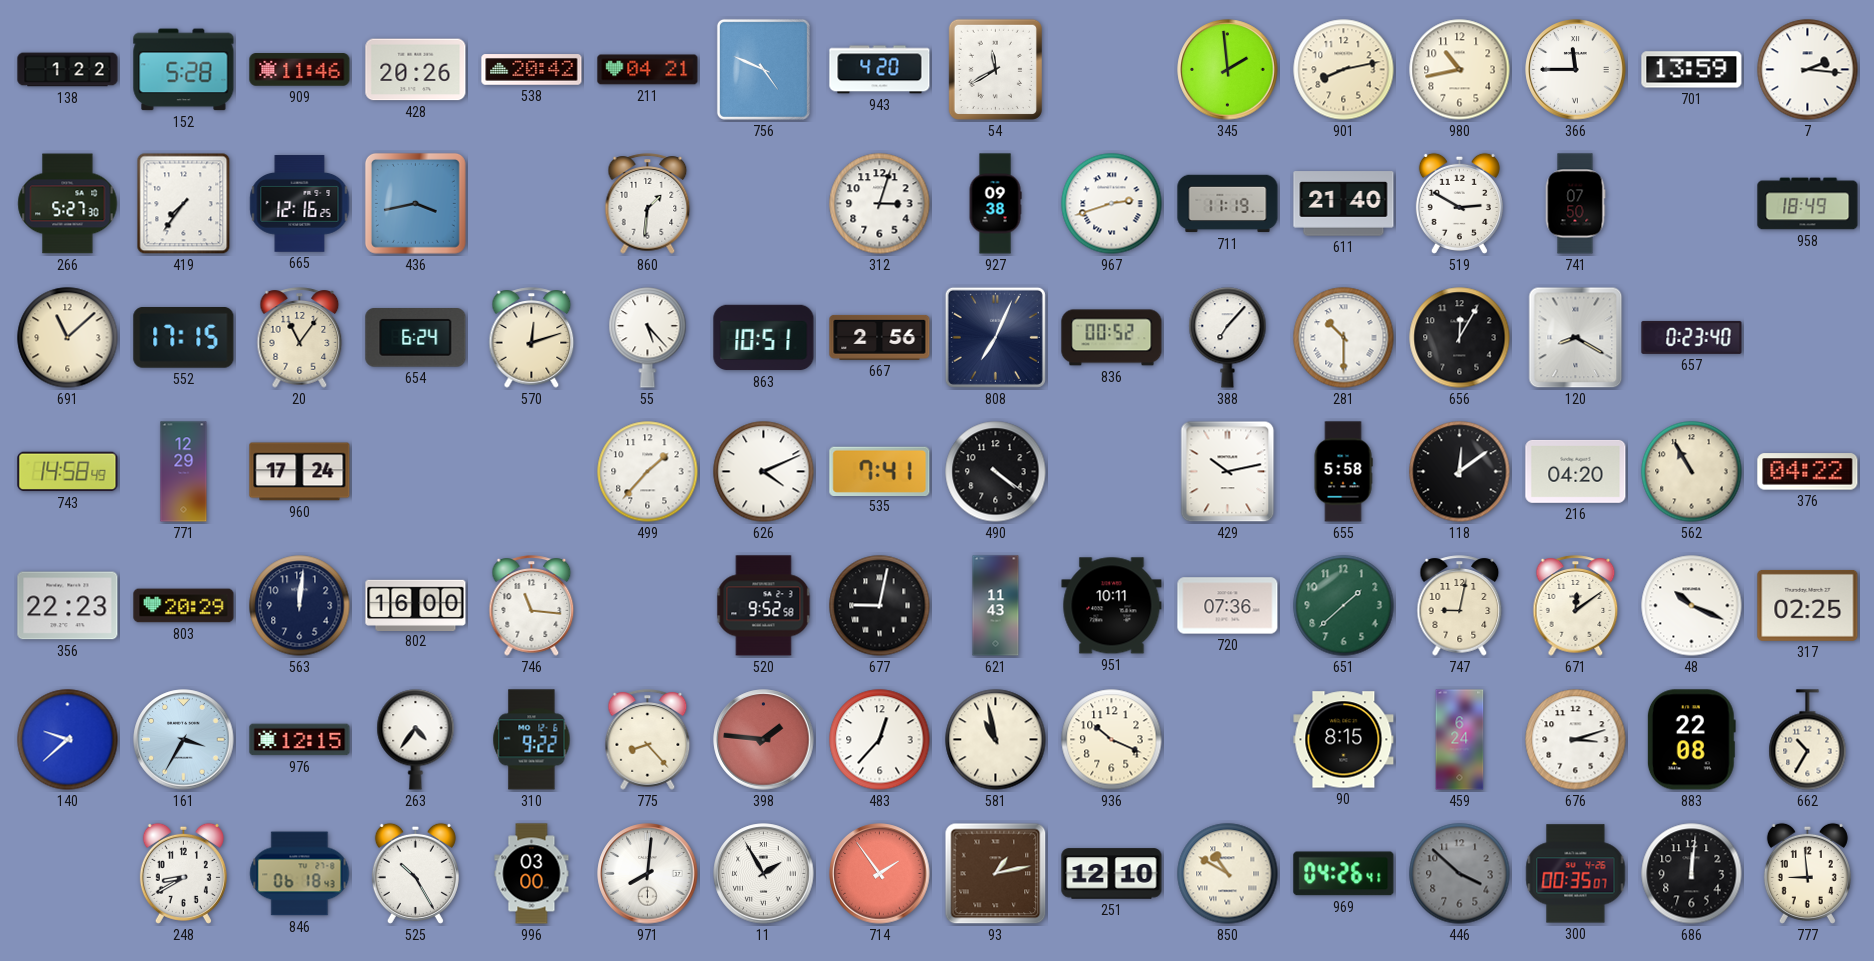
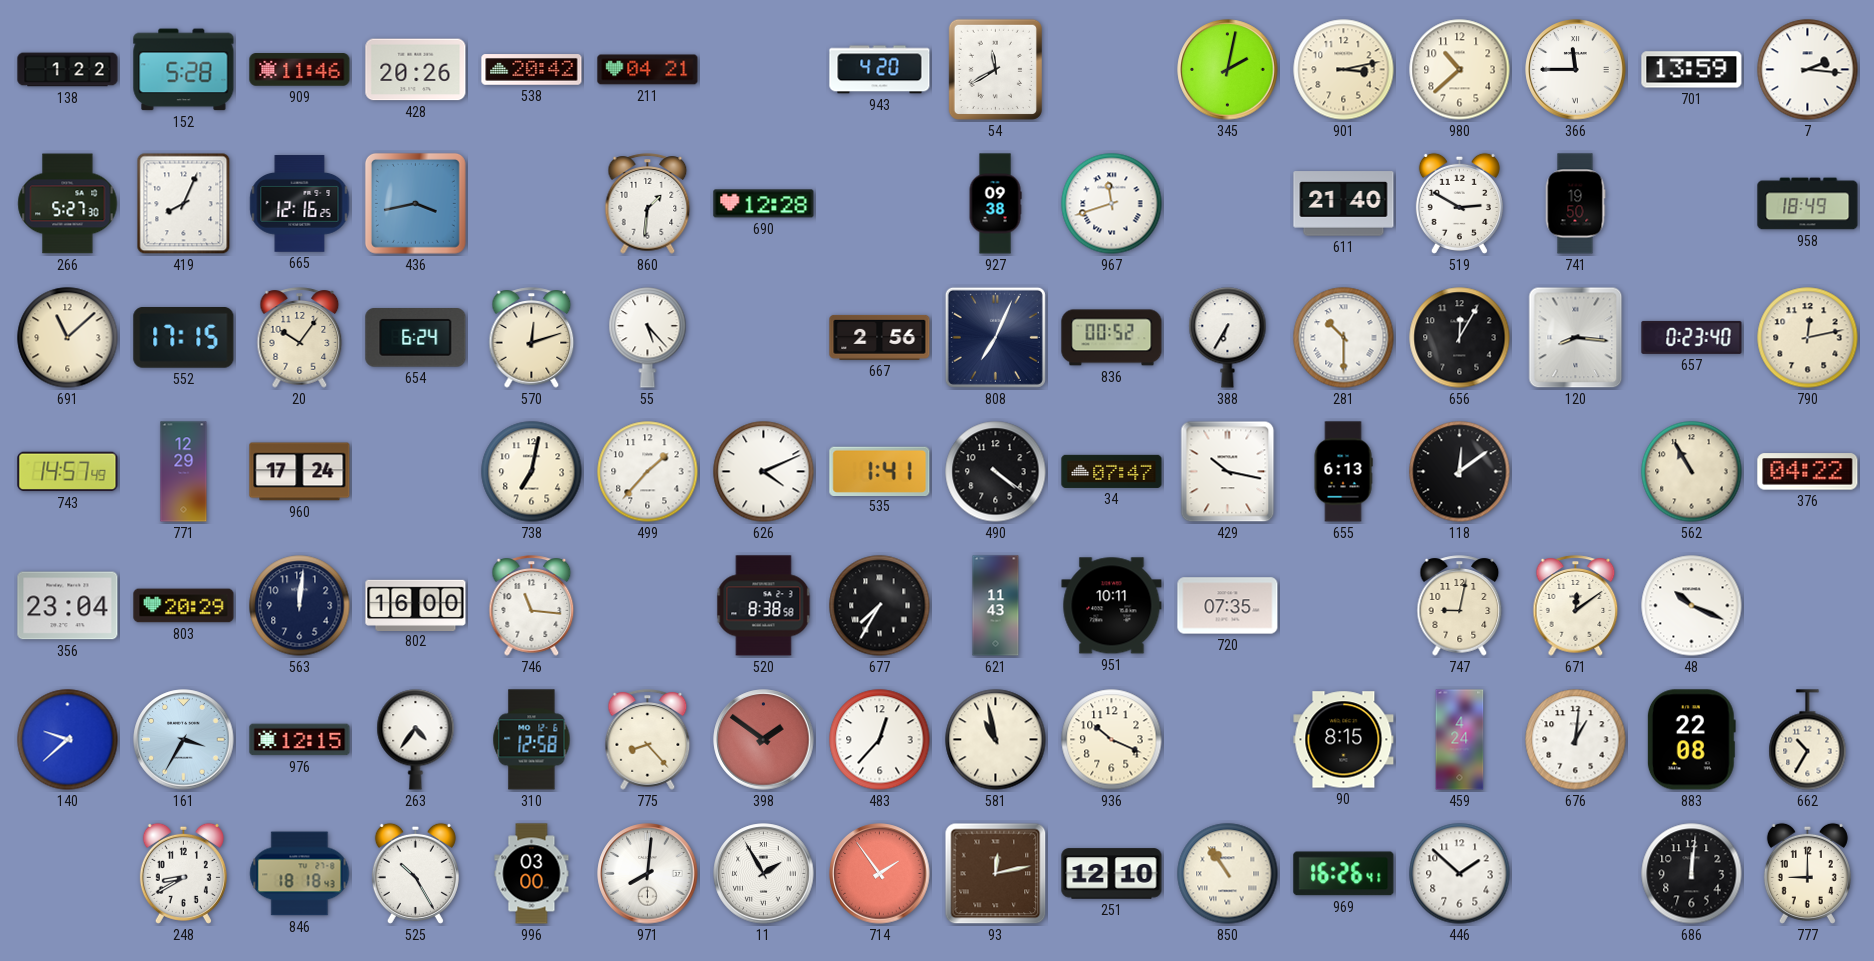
756: 4:49 -> none (763, 69)
345: 1:59 -> 2:02 (1228, 70)
901: 8:13 -> 3:13 (1344, 70)
980: 10:43 -> 10:38 (1460, 70)
419: 7:36 -> 8:04 (184, 204)
690: none -> 12:28 (764, 204)
312: 3:03 -> none (880, 204)
967: 2:42 -> 11:42 (1112, 204)
711: 11:19 -> none (1228, 204)
741: 07:50 -> 19:50 (1575, 204)
20: 11:06 -> 10:06 (300, 338)
863: 10:51 -> none (764, 338)
388: 7:07 -> 6:35 (1228, 338)
120: 8:20 -> 8:16 (1576, 338)
790: none -> 12:13 (1808, 338)
743: 14:58 -> 14:57 (68, 472)
738: none -> 7:02 (532, 472)
535: 7:41 -> 1:41 (880, 471)
34: none -> 07:47 (1112, 471)
429: 10:13 -> 10:17 (1228, 472)
655: 5:58 -> 6:13 (1343, 472)
216: 04:20 -> none (1576, 471)
356: 22:23 -> 23:04 (68, 606)
520: 9:52 -> 8:38 (764, 606)
677: 9:02 -> 7:35 (880, 606)
720: 07:36 -> 07:35 (1228, 606)
651: 1:38 -> none (1344, 606)
317: 02:25 -> none (1808, 605)
310: 9:22 -> 12:58 (532, 740)
398: 1:46 -> 1:51 (764, 740)
459: 6:24 -> 4:24 (1460, 740)
676: 3:12 -> 1:01 (1576, 740)
846: 06:18 -> 18:18 (300, 874)
93: 1:13 -> 12:13 (996, 874)
850: 10:50 -> 10:54 (1228, 874)
969: 04:26 -> 16:26 (1344, 874)
446: 3:52 -> 1:52 (1460, 874)
446 dial: grey -> white (1460, 874)
300: 00:35 -> none (1576, 874)
777: 8:59 -> 9:00 (1807, 873)
